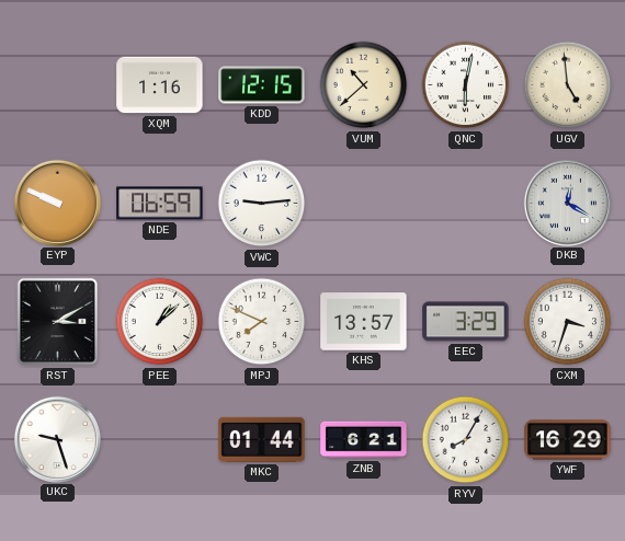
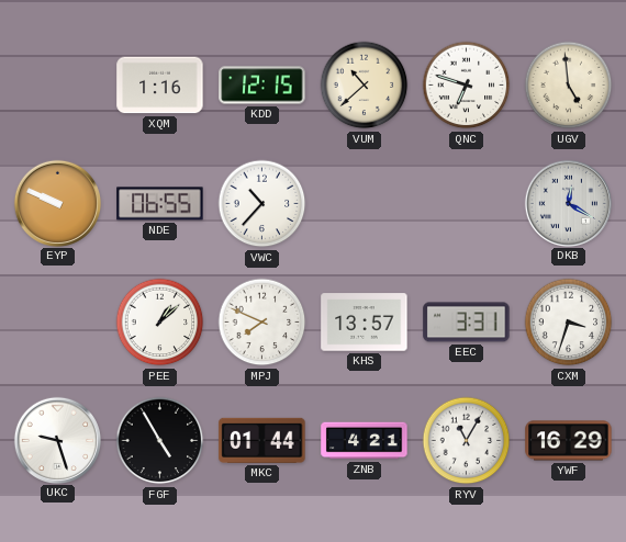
QNC: 6:02 -> 6:48 (467, 86)
NDE: 06:59 -> 06:55 (160, 204)
VWC: 9:14 -> 10:37 (262, 204)
RST: 3:10 -> none (58, 322)
EEC: 3:29 -> 3:31 (467, 323)
FGF: none -> 4:55 (160, 441)
ZNB: 6:21 -> 4:21 (365, 441)
RYV: 8:05 -> 11:05 (467, 441)
